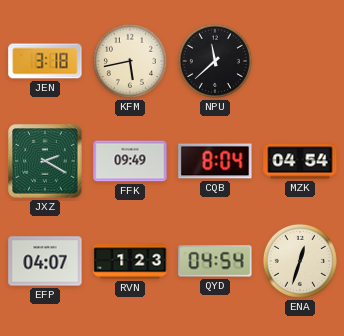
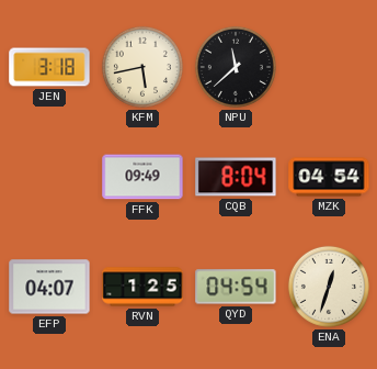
JXZ: 2:20 -> none (45, 161)
RVN: 1:23 -> 1:25 (142, 287)
